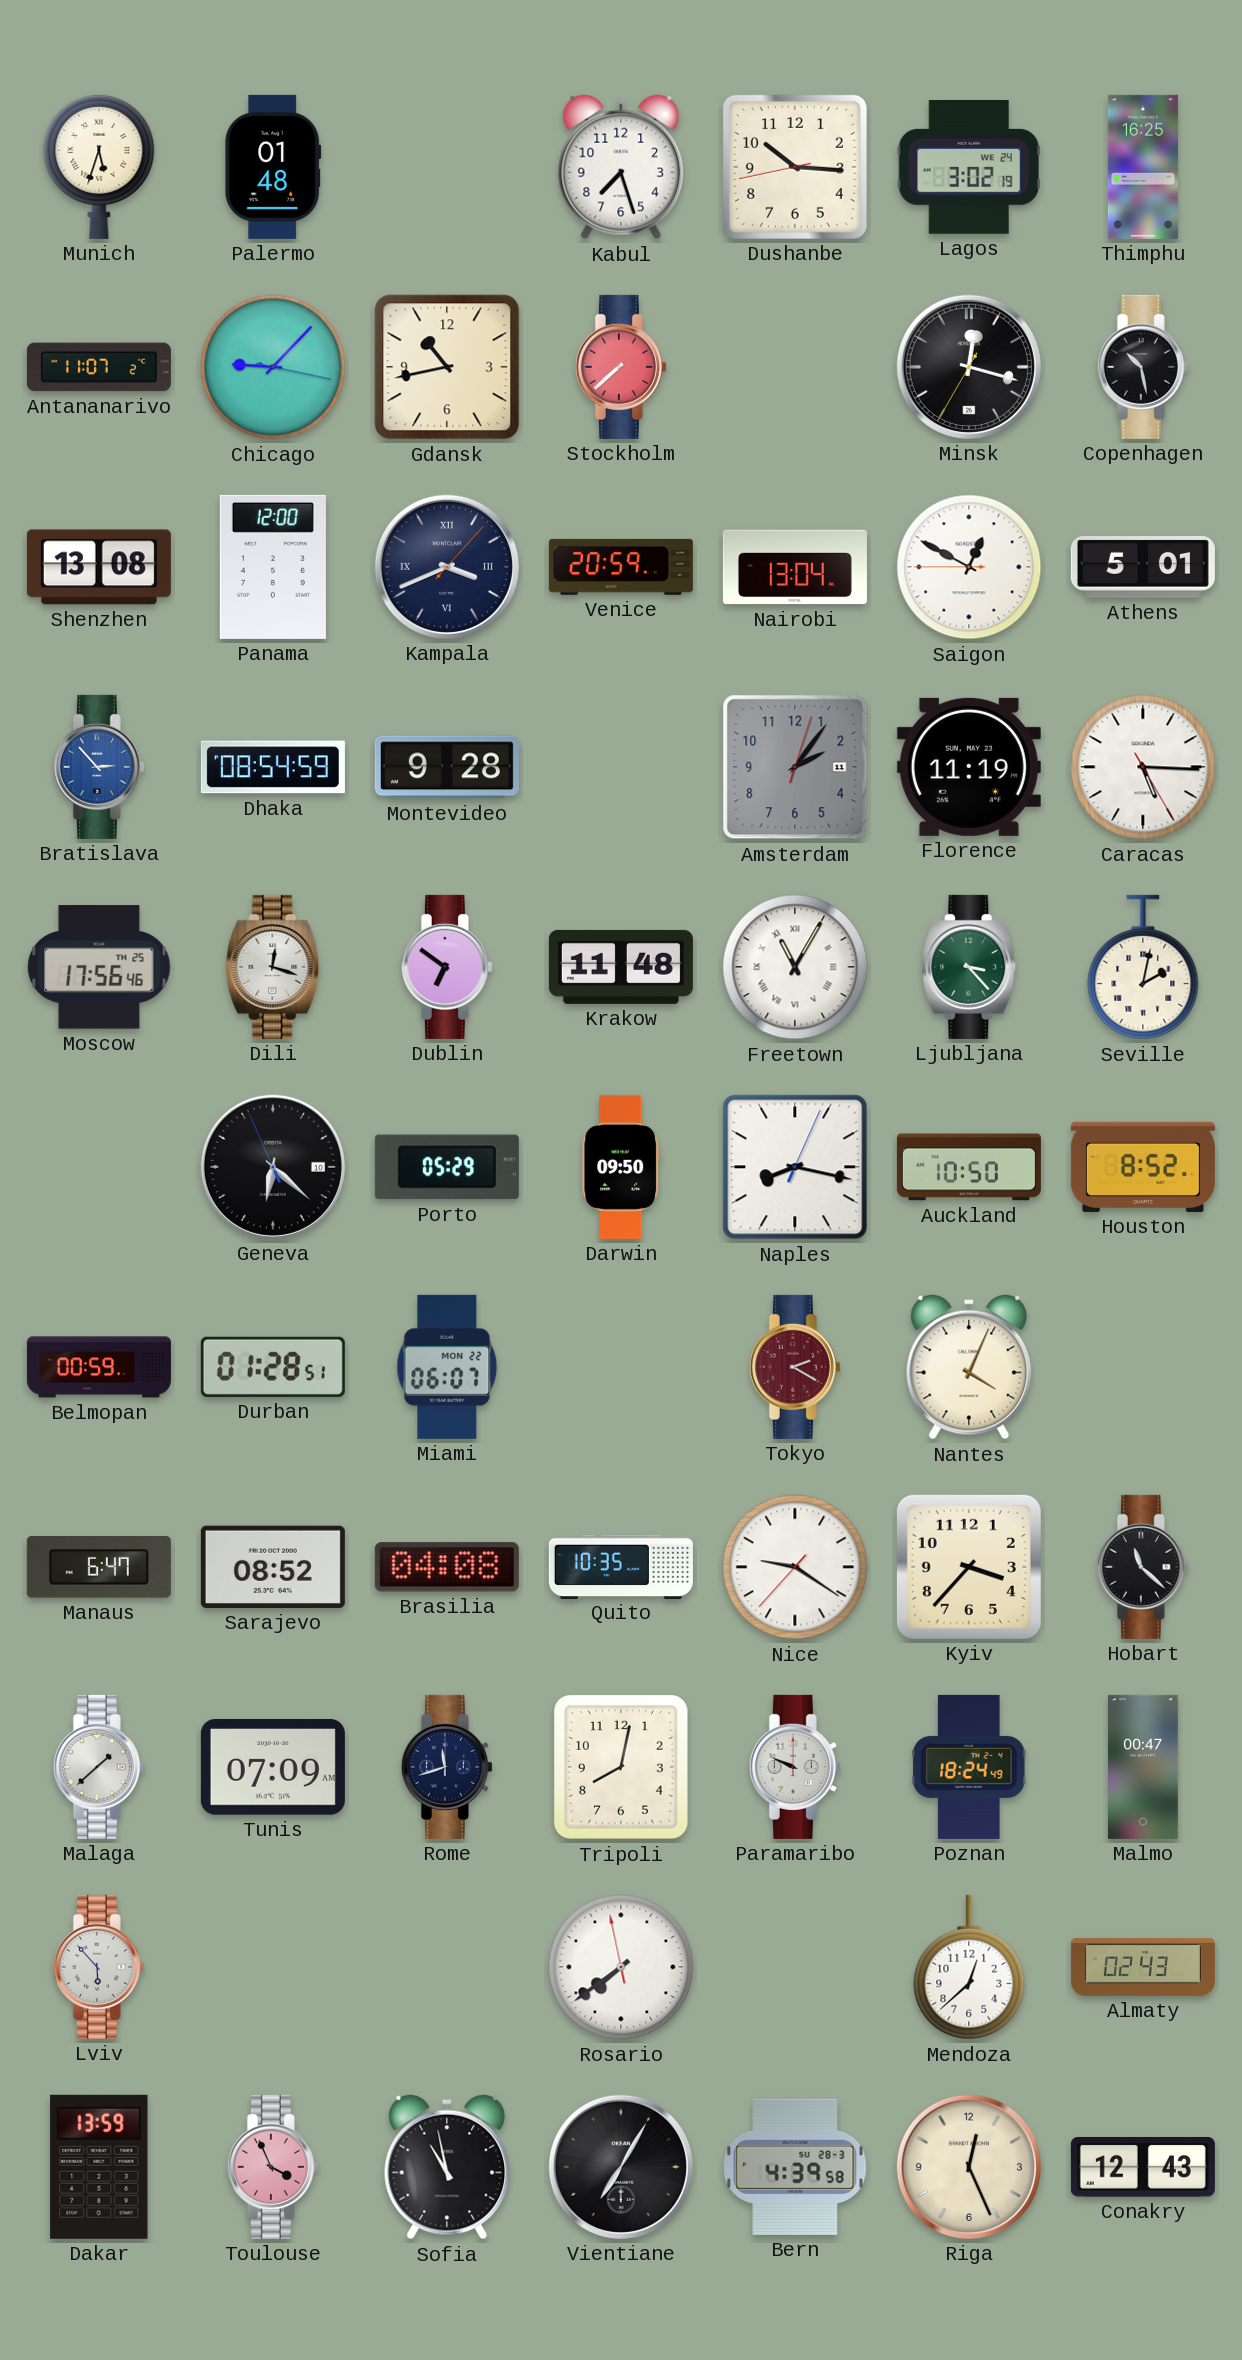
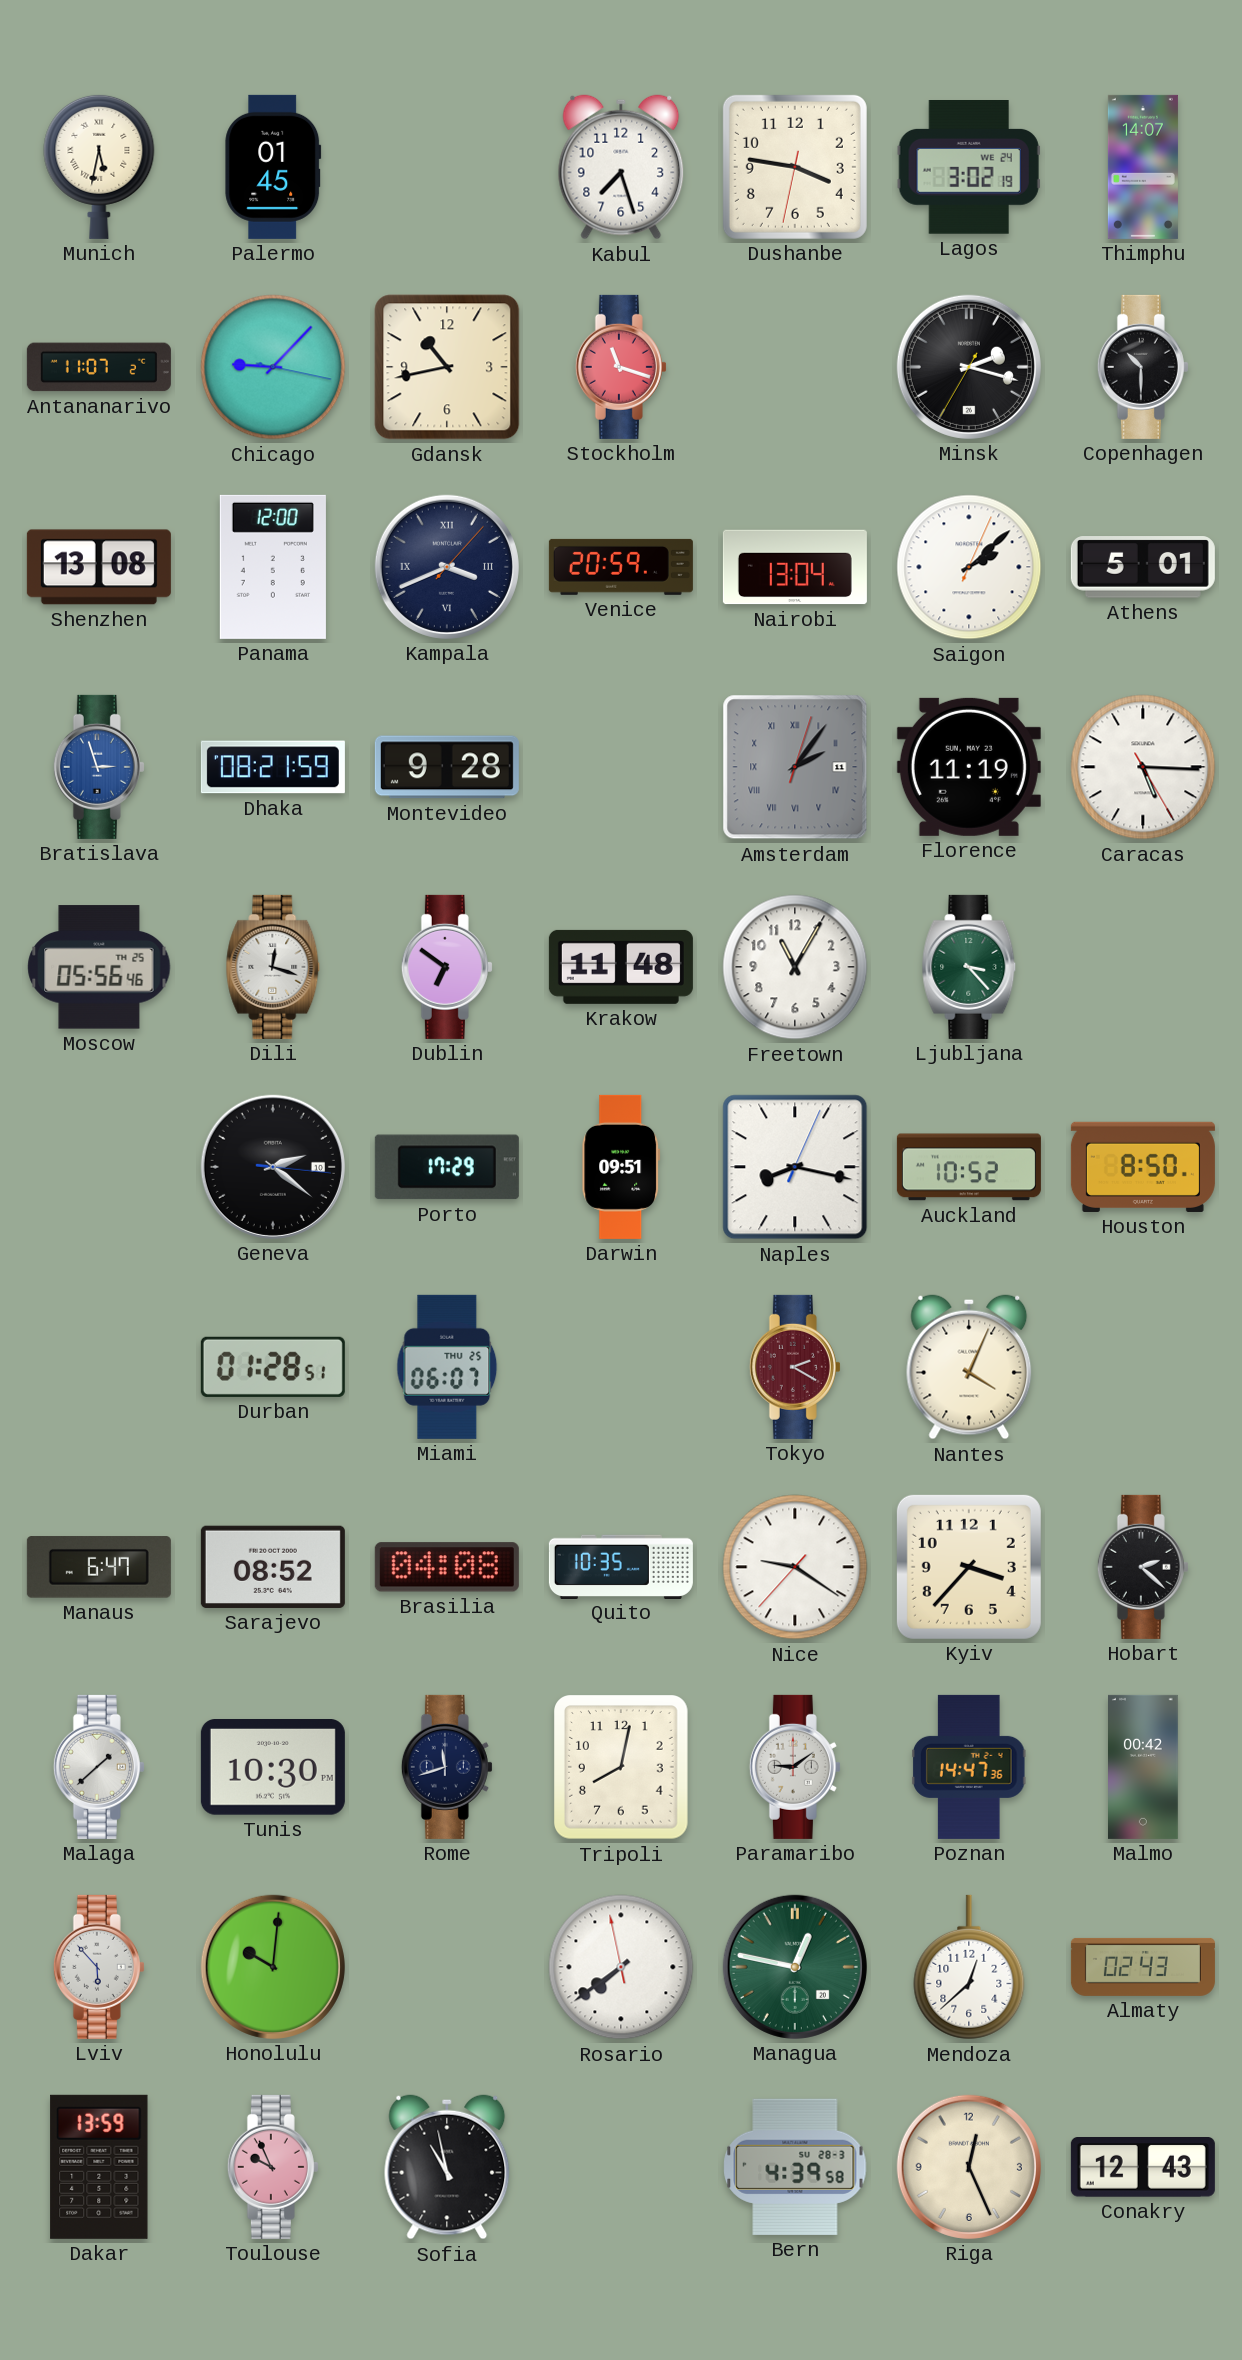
Munich: 5:33 -> 5:32 (99, 166)
Palermo: 01:48 -> 01:45 (273, 167)
Dushanbe: 10:15 -> 3:46 (795, 167)
Thimphu: 16:25 -> 14:07 (1143, 167)
Stockholm: 7:38 -> 11:18 (621, 367)
Minsk: 12:17 -> 2:17 (969, 367)
Copenhagen: 10:28 -> 10:30 (1143, 367)
Saigon: 12:49 -> 2:08 (969, 567)
Bratislava: 2:53 -> 2:57 (99, 767)
Dhaka: 08:54 -> 08:21 (273, 767)
Amsterdam numerals: Arabic -> Roman (795, 767)
Moscow: 17:56 -> 05:56 (99, 967)
Freetown numerals: Roman -> Arabic (795, 967)
Seville: 2:02 -> none (1143, 967)
Geneva: 6:21 -> 2:21 (273, 1167)
Porto: 05:29 -> 17:29 (447, 1167)
Darwin: 09:50 -> 09:51 (621, 1167)
Auckland: 10:50 -> 10:52 (969, 1167)
Houston: 8:52 -> 8:50 (1143, 1167)
Belmopan: 00:59 -> none (99, 1367)
Miami date: MON 22 -> THU 25 (447, 1367)
Hobart: 11:22 -> 2:22 (1143, 1567)
Tunis: 07:09 -> 10:30 (273, 1768)
Paramaribo: 9:49 -> 9:09 (795, 1767)
Poznan: 18:24 -> 14:47 (969, 1767)
Malmo: 00:47 -> 00:42 (1144, 1767)
Honolulu: none -> 10:01 (273, 1967)
Managua: none -> 12:47 (795, 1967)
Toulouse: 3:56 -> 9:56 (273, 2167)
Vientiane: 7:05 -> none (621, 2167)
